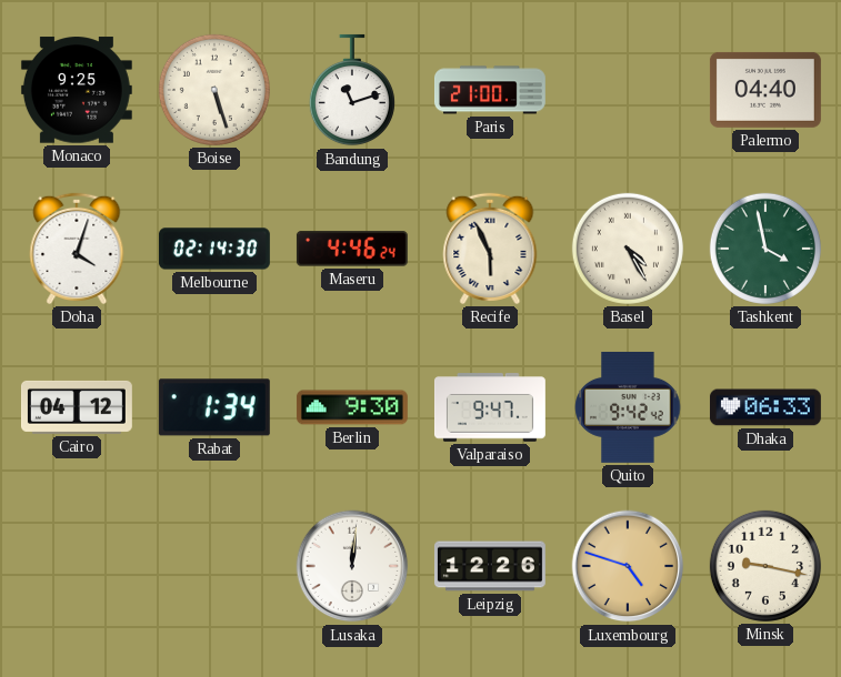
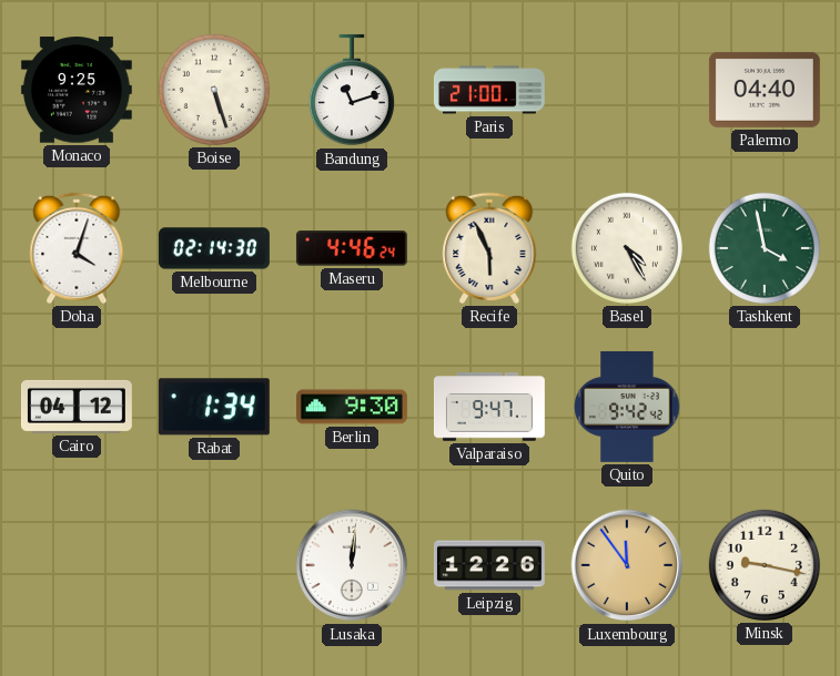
Dhaka: 06:33 -> none (765, 407)
Luxembourg: 4:48 -> 11:54 (627, 565)
